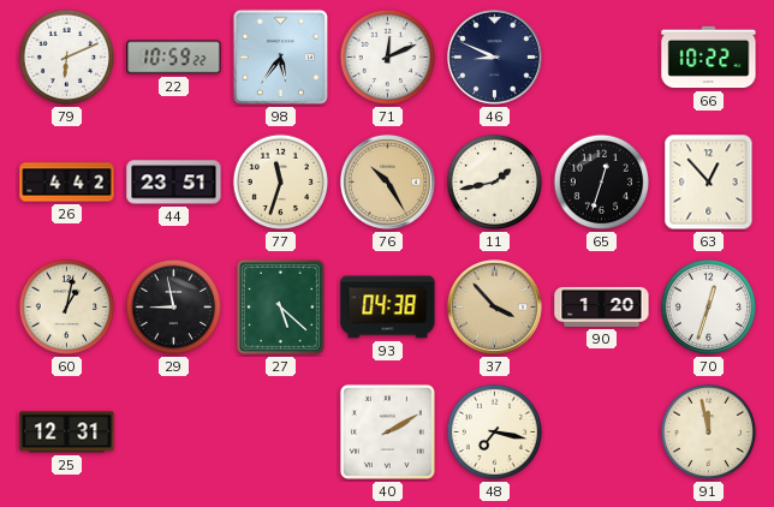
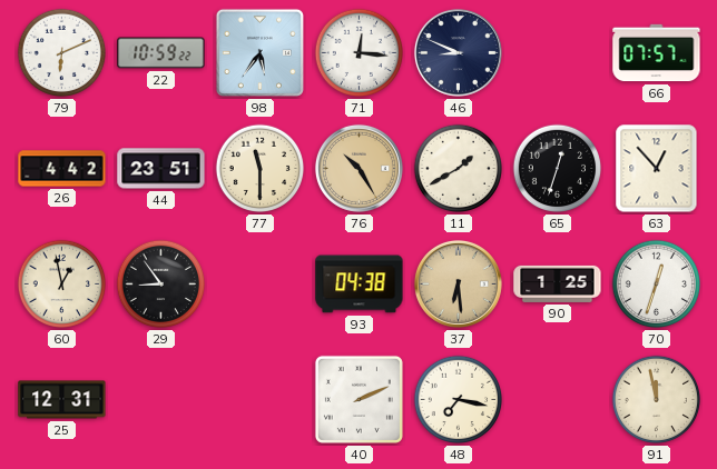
71: 12:11 -> 12:16 (360, 53)
66: 10:22 -> 07:57 (657, 53)
77: 11:33 -> 11:30 (261, 169)
11: 1:43 -> 1:40 (459, 169)
60: 1:02 -> 12:58 (62, 285)
29: 8:58 -> 8:54 (161, 285)
27: 5:22 -> none (280, 306)
37: 3:53 -> 6:29 (458, 283)
90: 1:20 -> 1:25 (558, 283)
40: 2:10 -> 2:11 (358, 399)
